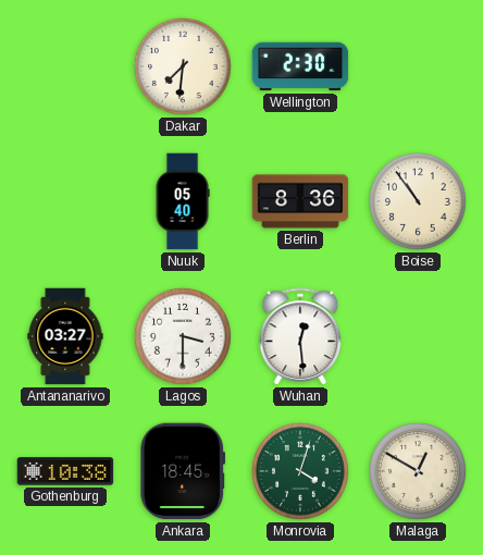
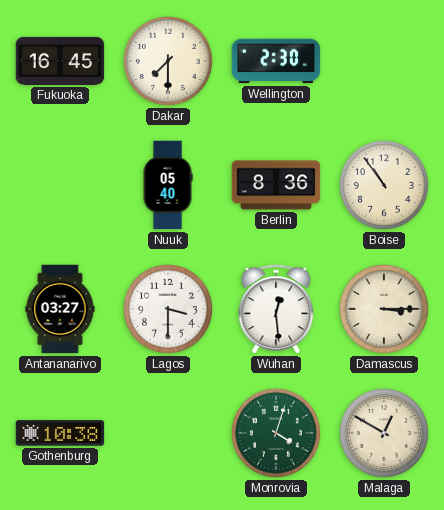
Fukuoka: none -> 16:45 (60, 61)
Dakar: 7:31 -> 7:30 (169, 62)
Damascus: none -> 3:15 (385, 310)
Ankara: 18:45 -> none (183, 471)
